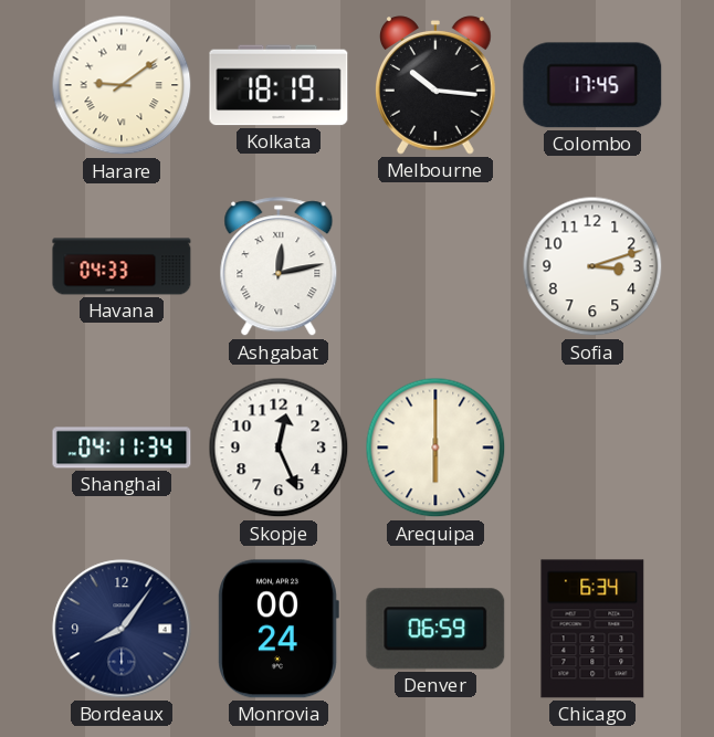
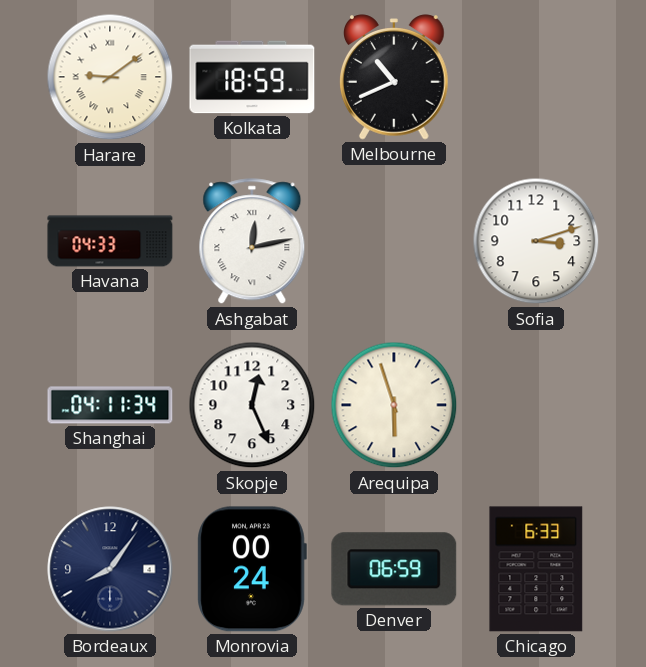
Kolkata: 18:19 -> 18:59 (252, 77)
Melbourne: 10:16 -> 10:41 (395, 77)
Colombo: 17:45 -> none (592, 85)
Arequipa: 6:00 -> 5:57 (394, 405)
Chicago: 6:34 -> 6:33 (536, 569)
